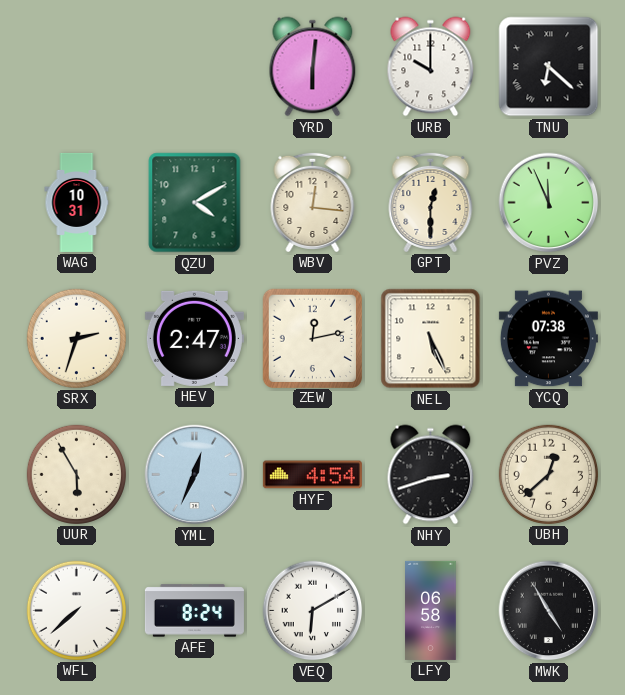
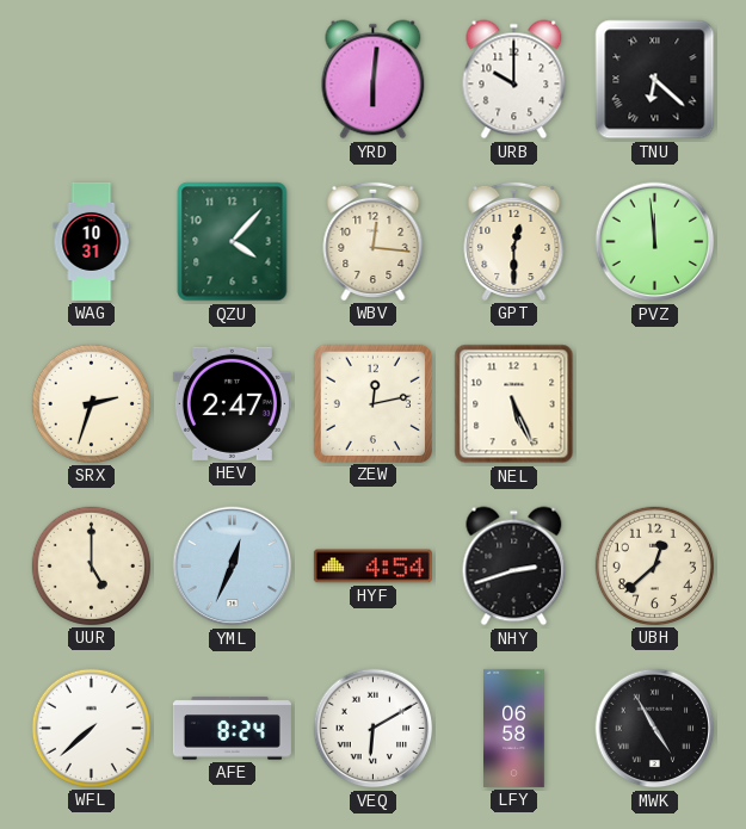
QZU: 4:10 -> 4:07 (233, 242)
PVZ: 11:56 -> 11:59 (655, 242)
YCQ: 07:38 -> none (548, 339)
UUR: 5:55 -> 5:00 (91, 565)
